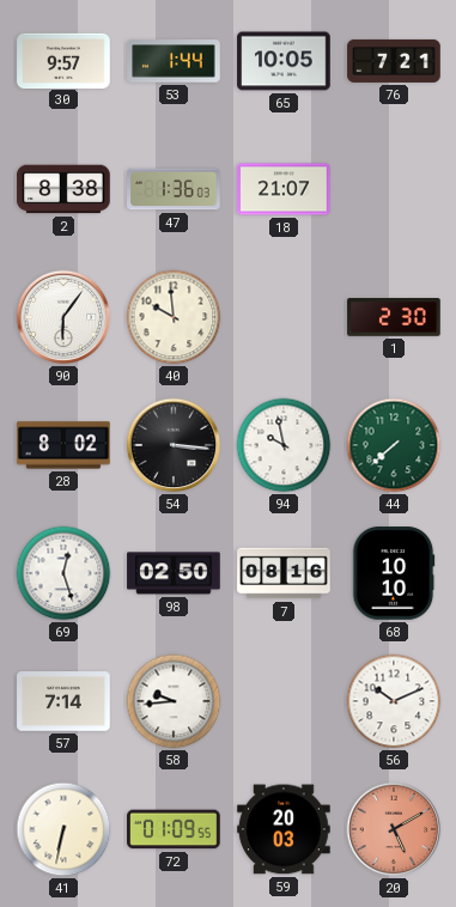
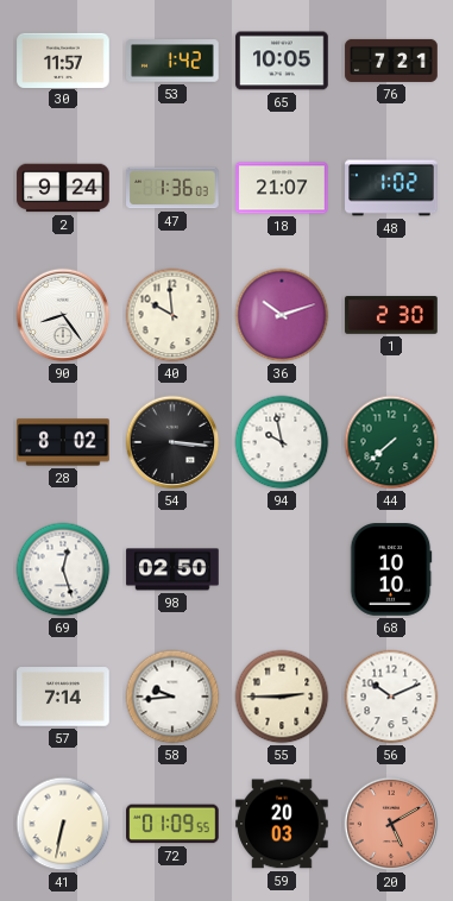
30: 9:57 -> 11:57 (63, 59)
53: 1:44 -> 1:42 (172, 61)
2: 8:38 -> 9:24 (63, 188)
48: none -> 1:02 (391, 188)
90: 6:06 -> 8:24 (63, 315)
36: none -> 10:12 (282, 315)
7: 08:16 -> none (284, 573)
55: none -> 2:45 (282, 697)
